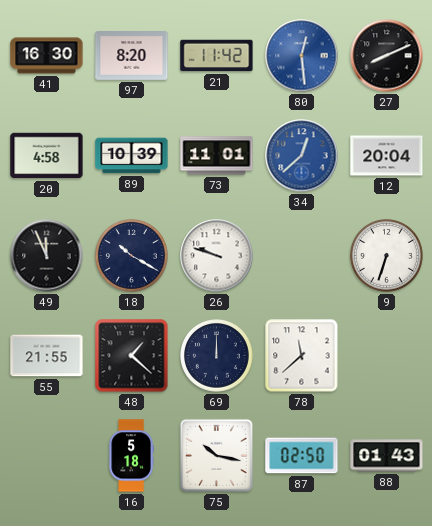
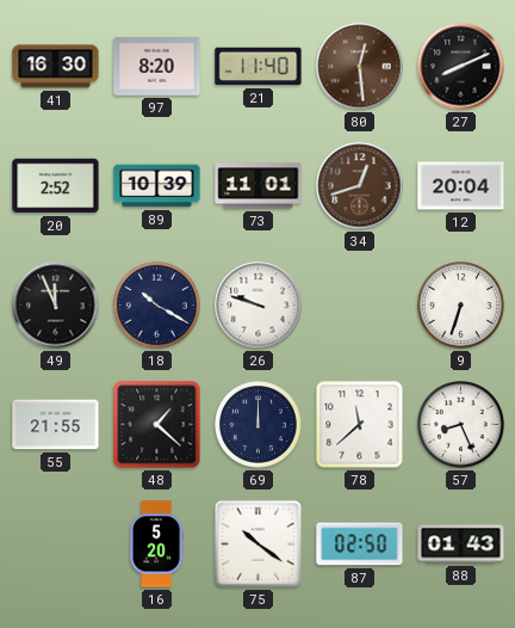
21: 11:42 -> 11:40 (259, 67)
80 dial: blue -> brown (360, 67)
20: 4:58 -> 2:52 (56, 186)
34: 12:38 -> 12:42 (360, 186)
34 dial: blue -> brown (360, 186)
57: none -> 8:26 (461, 425)
16: 5:18 -> 5:20 (156, 544)
75: 10:17 -> 10:21 (257, 543)
